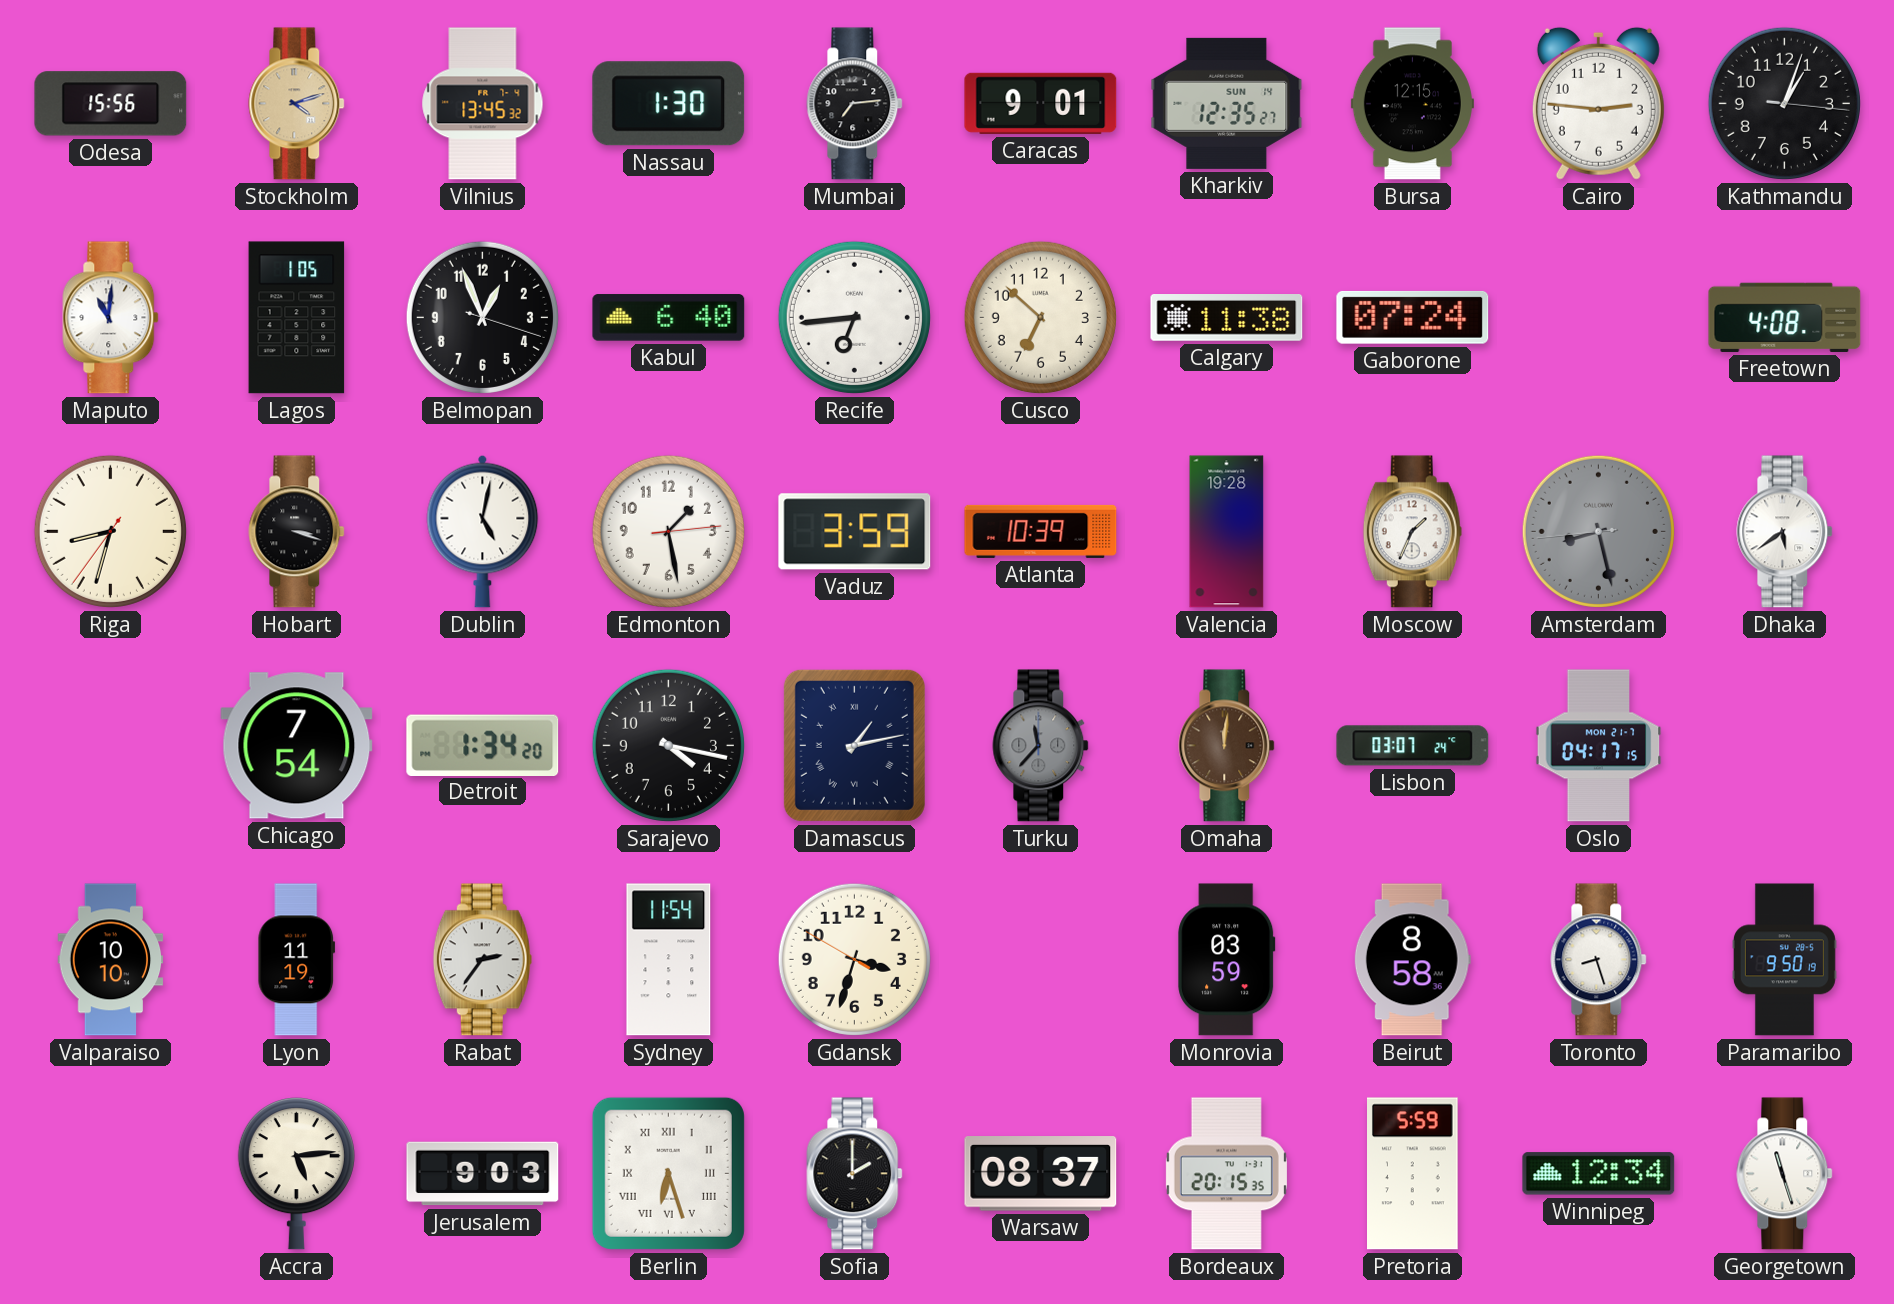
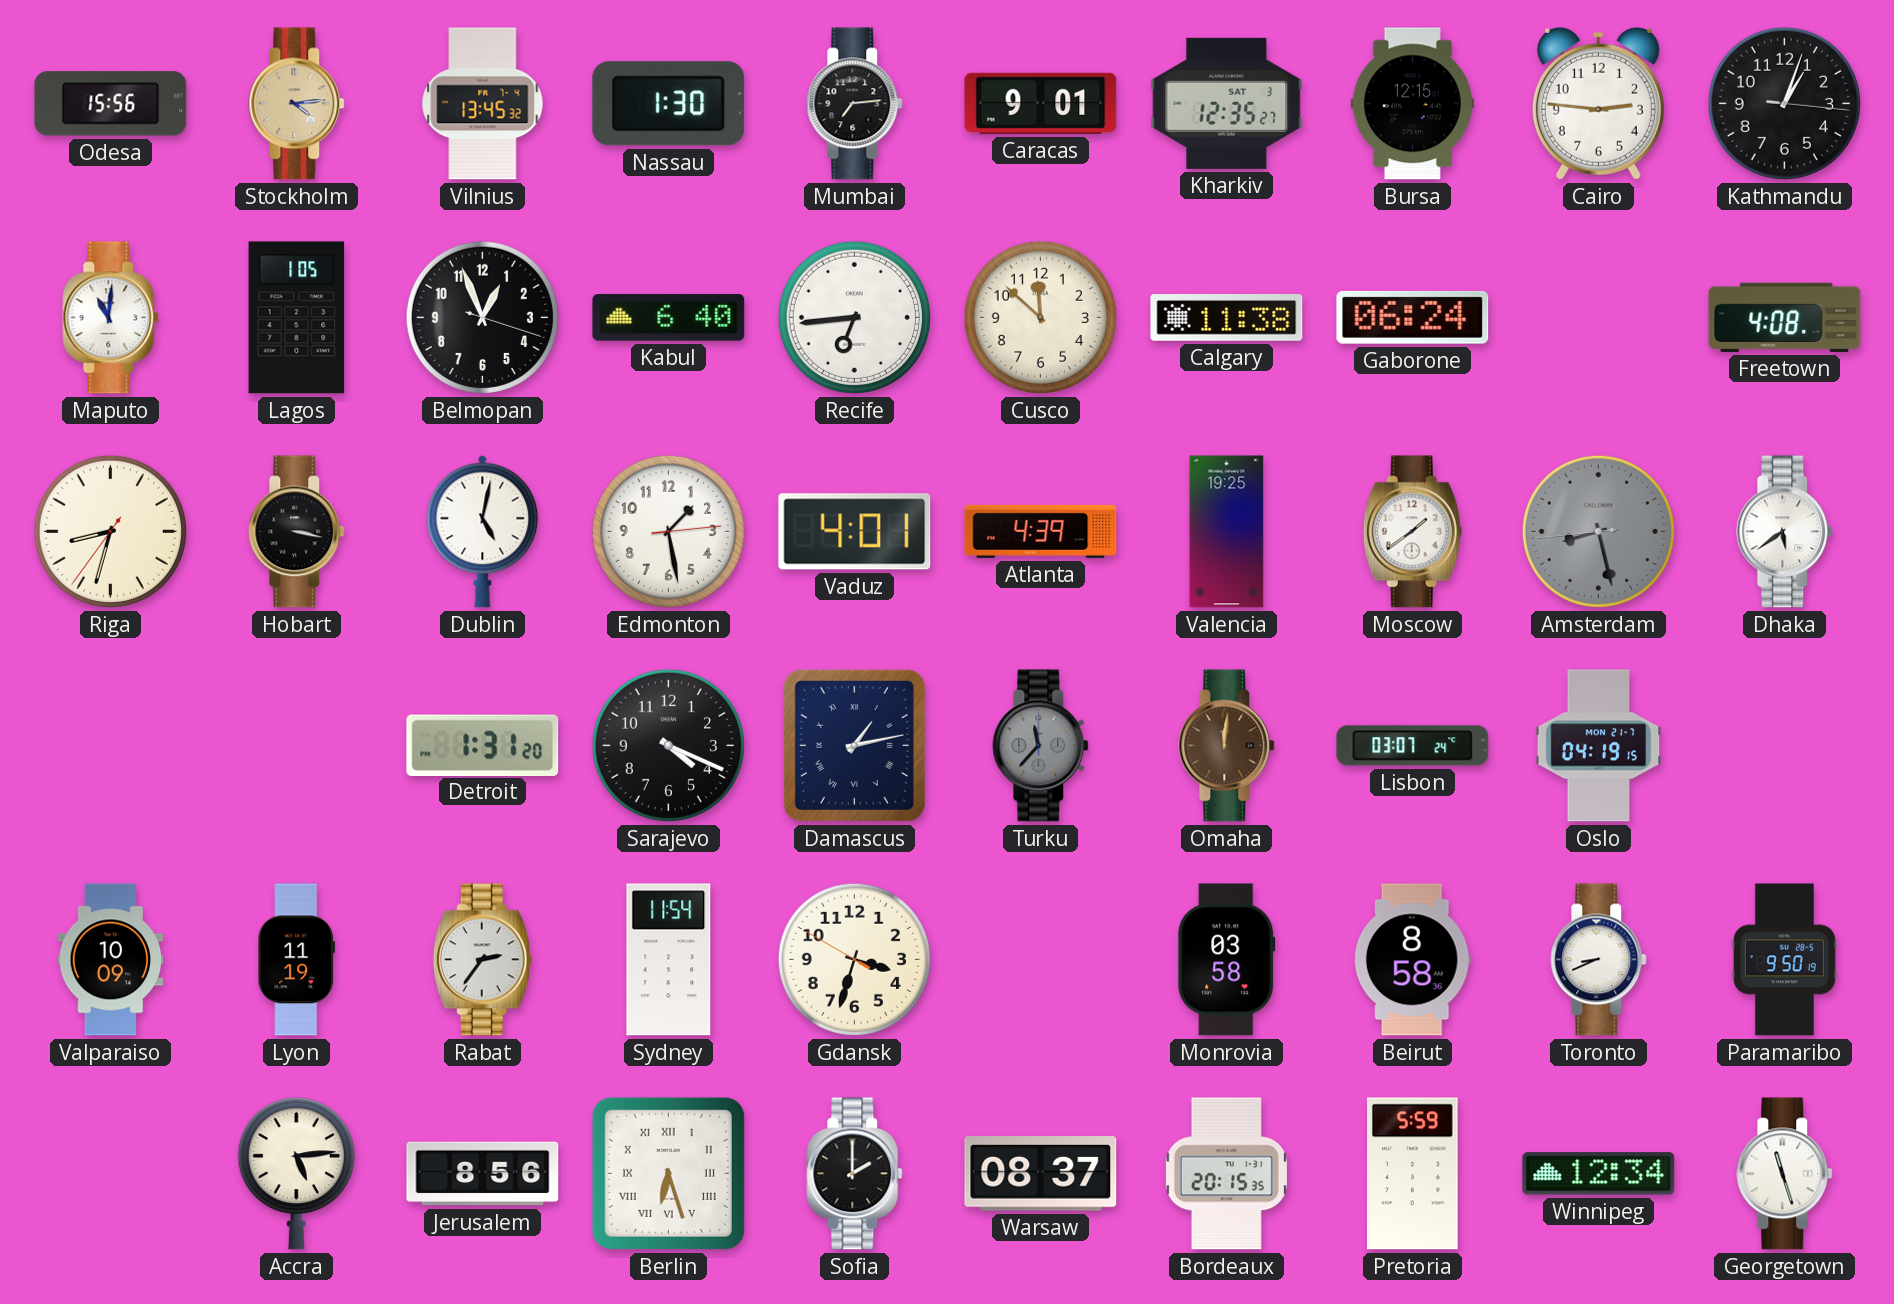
Stockholm: 4:12 -> 4:14 (297, 104)
Kharkiv date: SUN 14 -> SAT 3 (1227, 103)
Cusco: 6:52 -> 11:52 (1040, 317)
Gaborone: 07:24 -> 06:24 (1413, 317)
Hobart: 3:18 -> 3:17 (297, 532)
Vaduz: 3:59 -> 4:01 (855, 532)
Atlanta: 10:39 -> 4:39 (1041, 531)
Valencia: 19:28 -> 19:25 (1227, 532)
Moscow: 1:34 -> 1:39 (1412, 532)
Chicago: 7:54 -> none (297, 746)
Detroit: 1:34 -> 1:31 (483, 745)
Sarajevo: 4:17 -> 4:19 (668, 745)
Oslo: 04:17 -> 04:19 (1599, 746)
Valparaiso: 10:10 -> 10:09 (111, 960)
Monrovia: 03:59 -> 03:58 (1227, 960)
Toronto: 8:27 -> 8:41 (1599, 960)
Jerusalem: 9:03 -> 8:56 (483, 1174)
